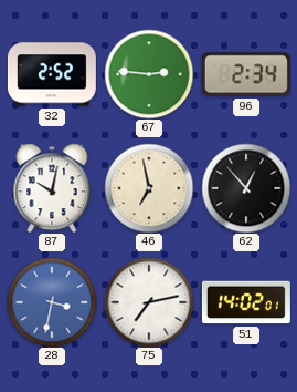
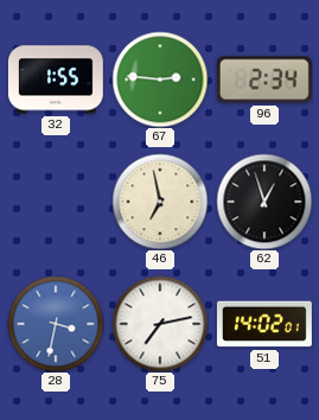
32: 2:52 -> 1:55 (56, 79)
87: 10:02 -> none (52, 188)
62: 12:53 -> 12:57 (264, 202)
